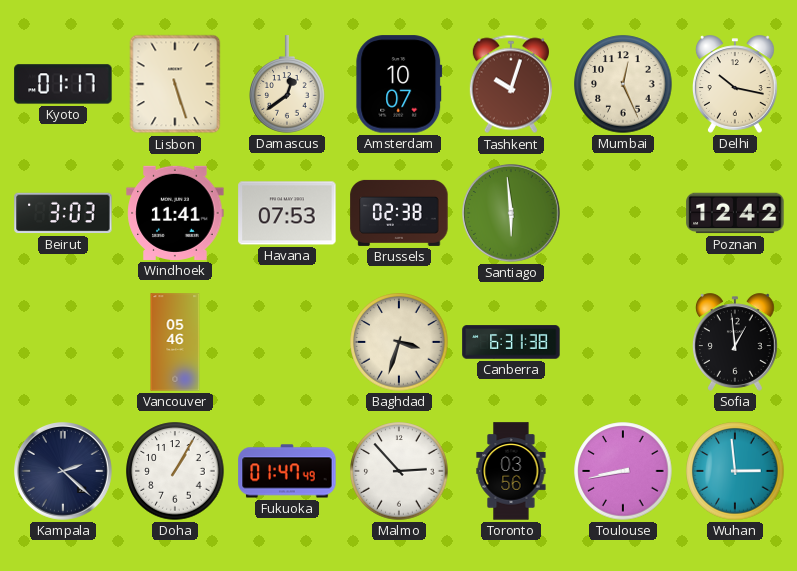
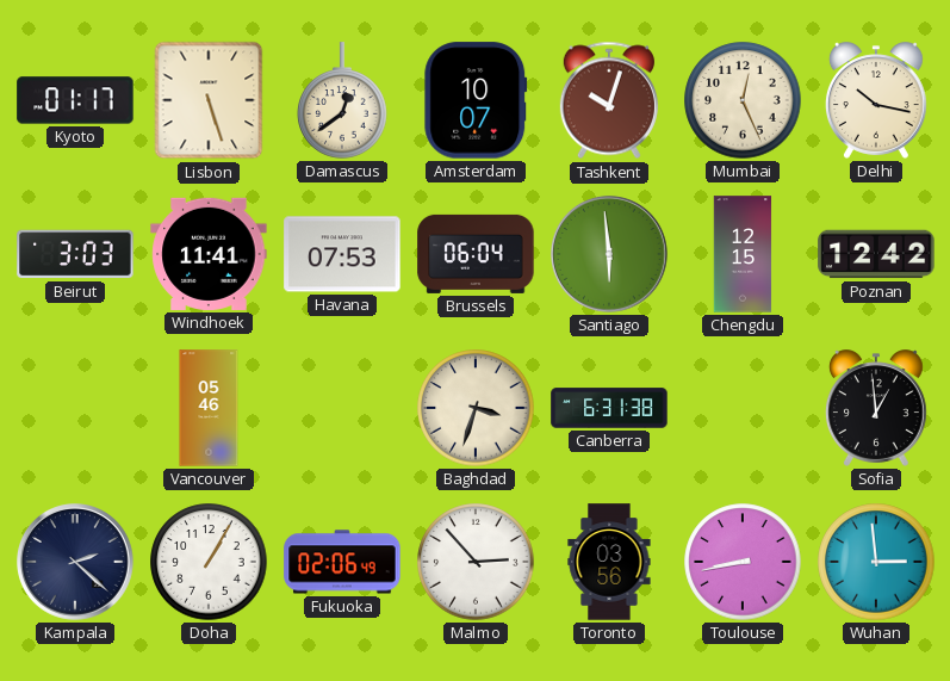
Brussels: 02:38 -> 06:04 (476, 254)
Chengdu: none -> 12:15 (743, 254)
Fukuoka: 01:47 -> 02:06 (342, 562)
